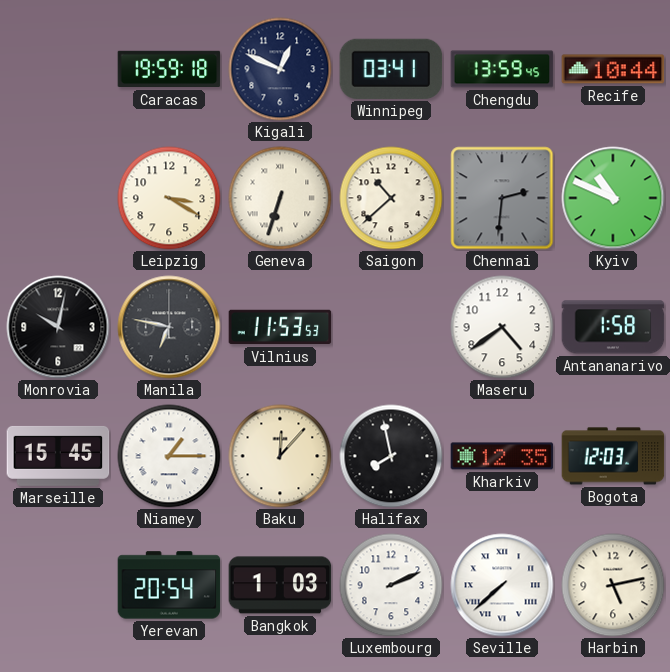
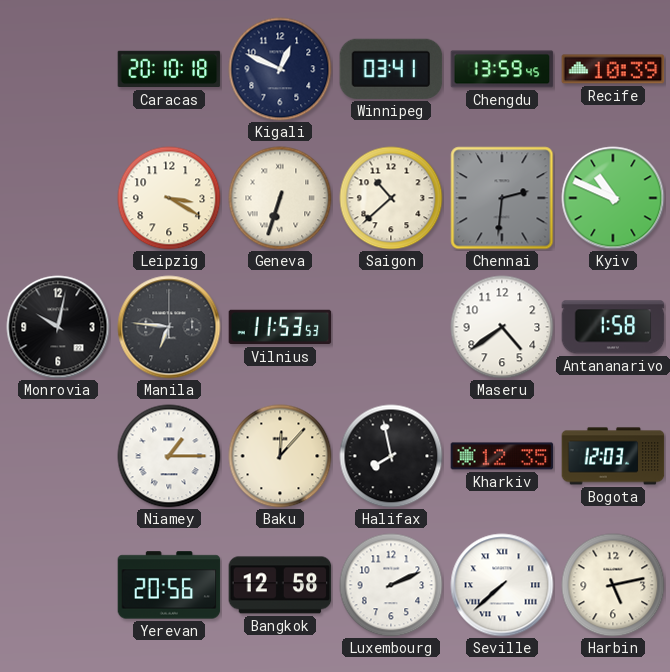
Caracas: 19:59 -> 20:10 (169, 69)
Recife: 10:44 -> 10:39 (613, 69)
Manila: 6:47 -> 6:46 (169, 327)
Marseille: 15:45 -> none (58, 456)
Yerevan: 20:54 -> 20:56 (169, 585)
Bangkok: 1:03 -> 12:58 (280, 585)
